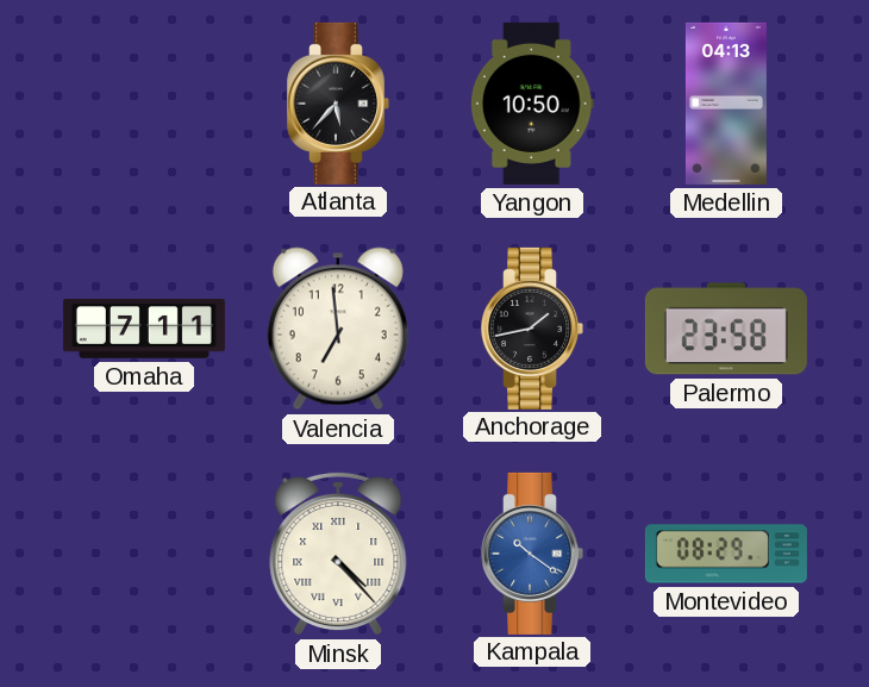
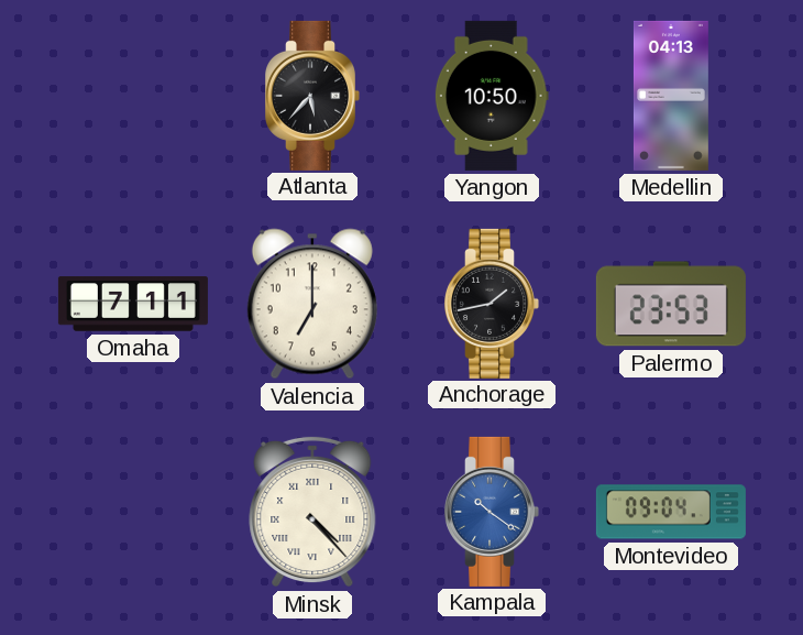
Valencia: 6:59 -> 7:00 (312, 304)
Palermo: 23:58 -> 23:53 (671, 304)
Montevideo: 08:29 -> 09:04 (671, 512)
